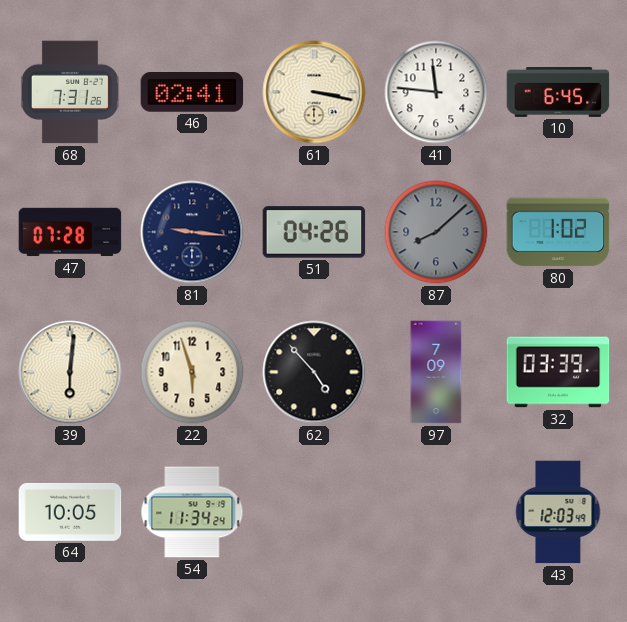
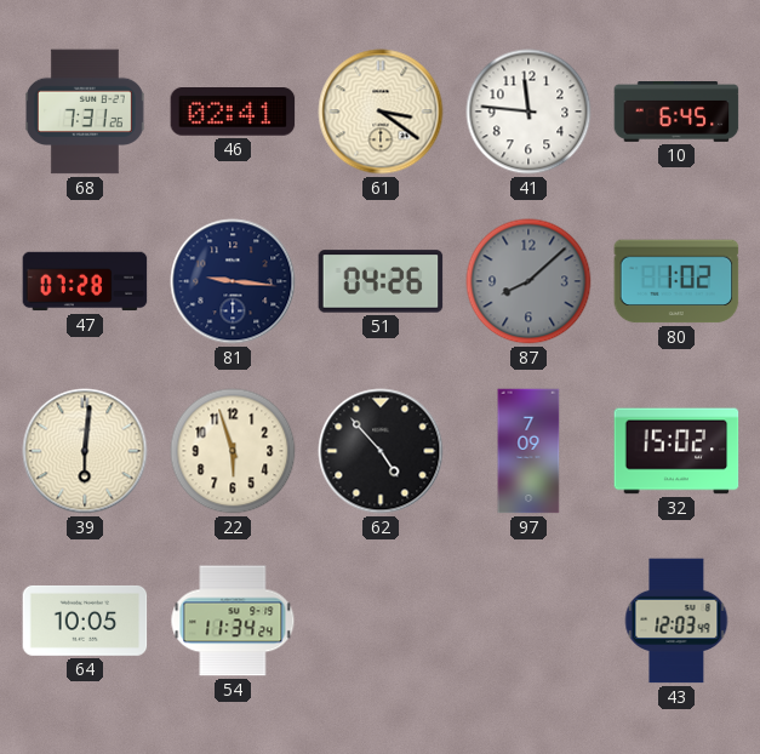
61: 3:17 -> 3:21 (381, 112)
32: 03:39 -> 15:02 (676, 451)
